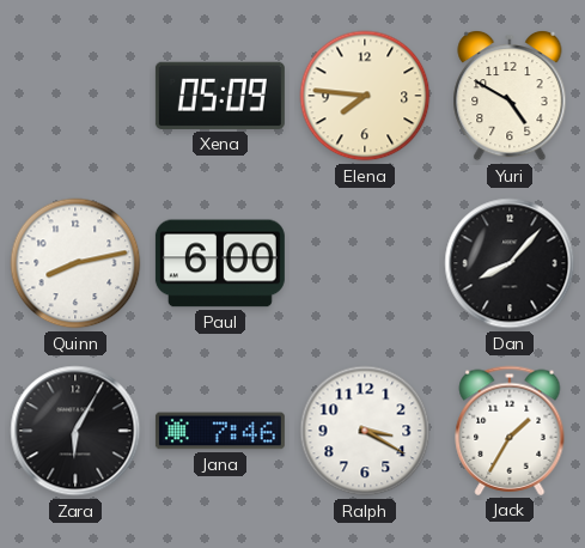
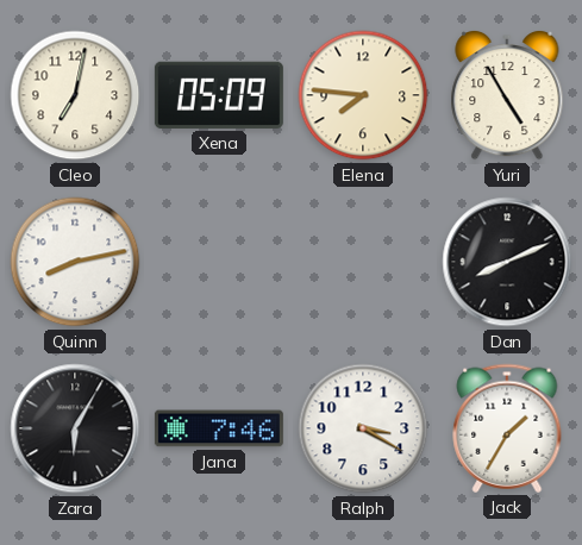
Cleo: none -> 7:02 (75, 95)
Yuri: 4:50 -> 4:55 (507, 95)
Paul: 6:00 -> none (220, 263)
Dan: 8:07 -> 8:11 (507, 262)
